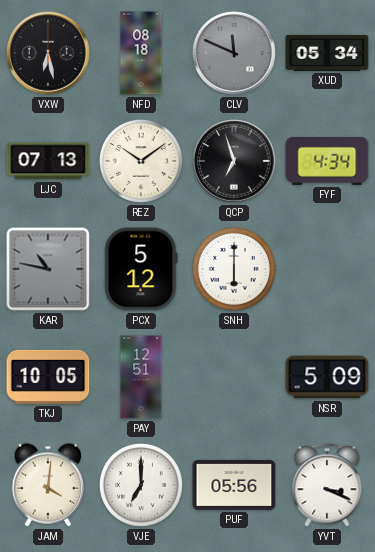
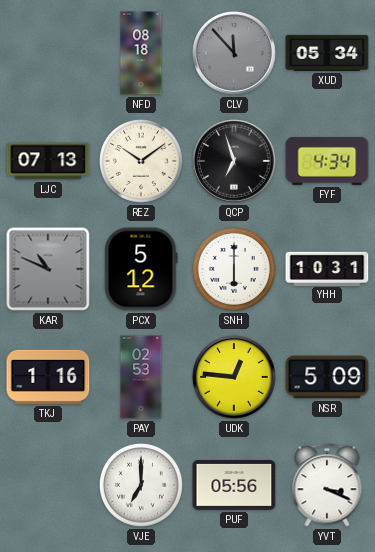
VXW: 6:28 -> none (48, 53)
CLV: 11:49 -> 11:53 (234, 53)
KAR: 10:47 -> 10:49 (48, 269)
YHH: none -> 10:31 (327, 268)
TKJ: 10:05 -> 1:16 (48, 377)
PAY: 12:51 -> 02:53 (141, 377)
UDK: none -> 12:46 (234, 377)
JAM: 4:01 -> none (48, 485)
